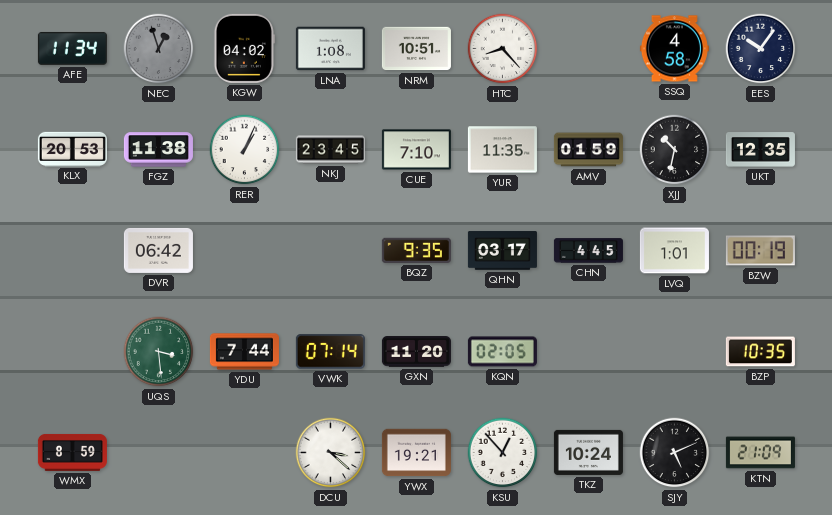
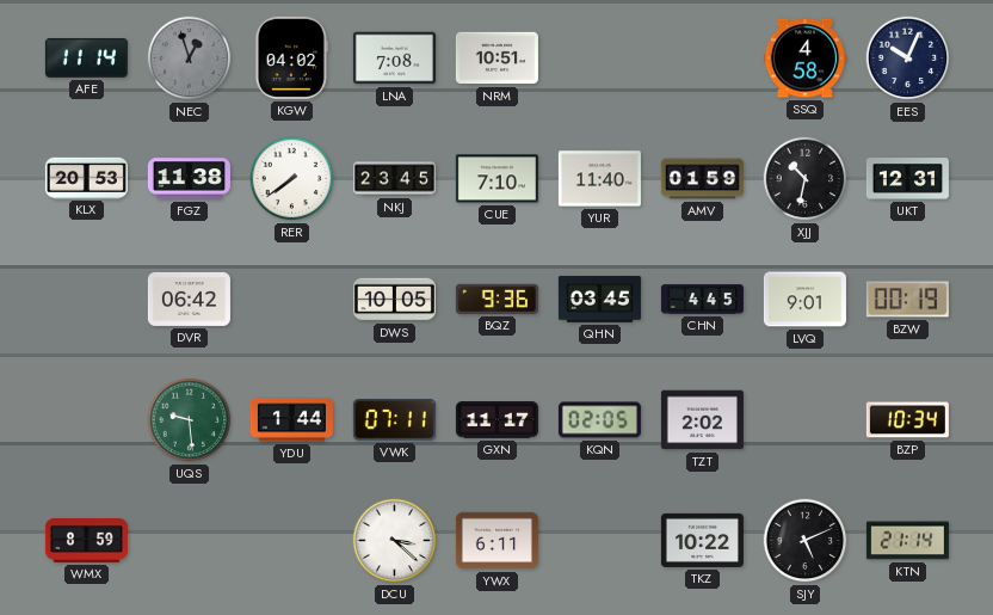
AFE: 11:34 -> 11:14 (86, 57)
LNA: 1:08 -> 7:08 (394, 59)
HTC: 8:23 -> none (503, 49)
EES: 10:06 -> 10:04 (908, 59)
RER: 1:04 -> 7:39 (292, 179)
YUR: 11:35 -> 11:40 (599, 179)
UKT: 12:35 -> 12:31 (907, 179)
DWS: none -> 10:05 (394, 300)
BQZ: 9:35 -> 9:36 (496, 299)
QHN: 03:17 -> 03:45 (599, 300)
LVQ: 1:01 -> 9:01 (804, 300)
UQS: 3:29 -> 9:29 (190, 420)
YDU: 7:44 -> 1:44 (291, 420)
VWK: 07:14 -> 07:11 (394, 420)
GXN: 11:20 -> 11:17 (496, 420)
TZT: none -> 2:02 (702, 420)
BZP: 10:35 -> 10:34 (907, 420)
YWX: 19:21 -> 6:11 (496, 541)
KSU: 12:53 -> none (503, 453)
TKZ: 10:24 -> 10:22 (702, 540)
KTN: 21:09 -> 21:14 (907, 541)
